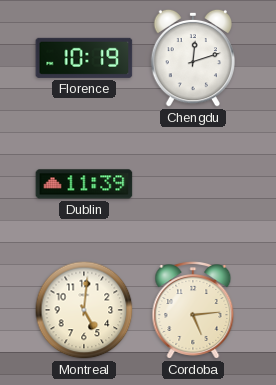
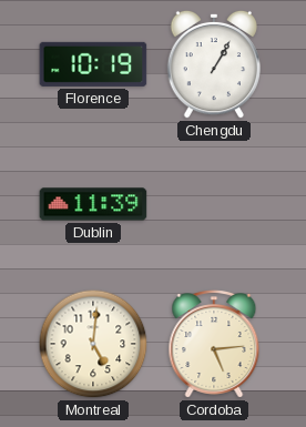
Chengdu: 12:12 -> 1:05 (213, 64)
